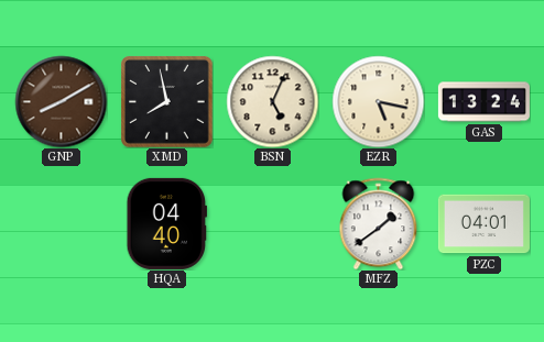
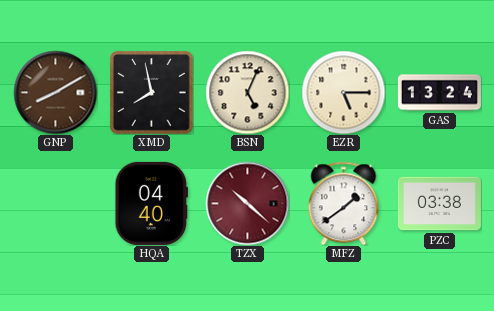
EZR: 5:17 -> 5:15 (343, 92)
TZX: none -> 10:22 (247, 203)
PZC: 04:01 -> 03:38 (439, 204)
